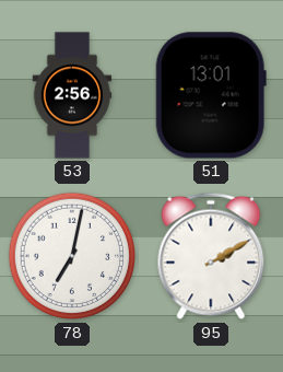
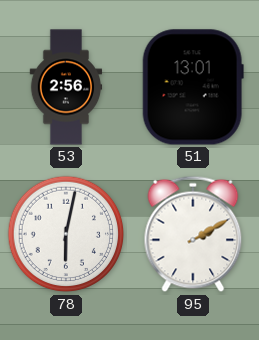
78: 7:02 -> 6:02 (66, 234)
